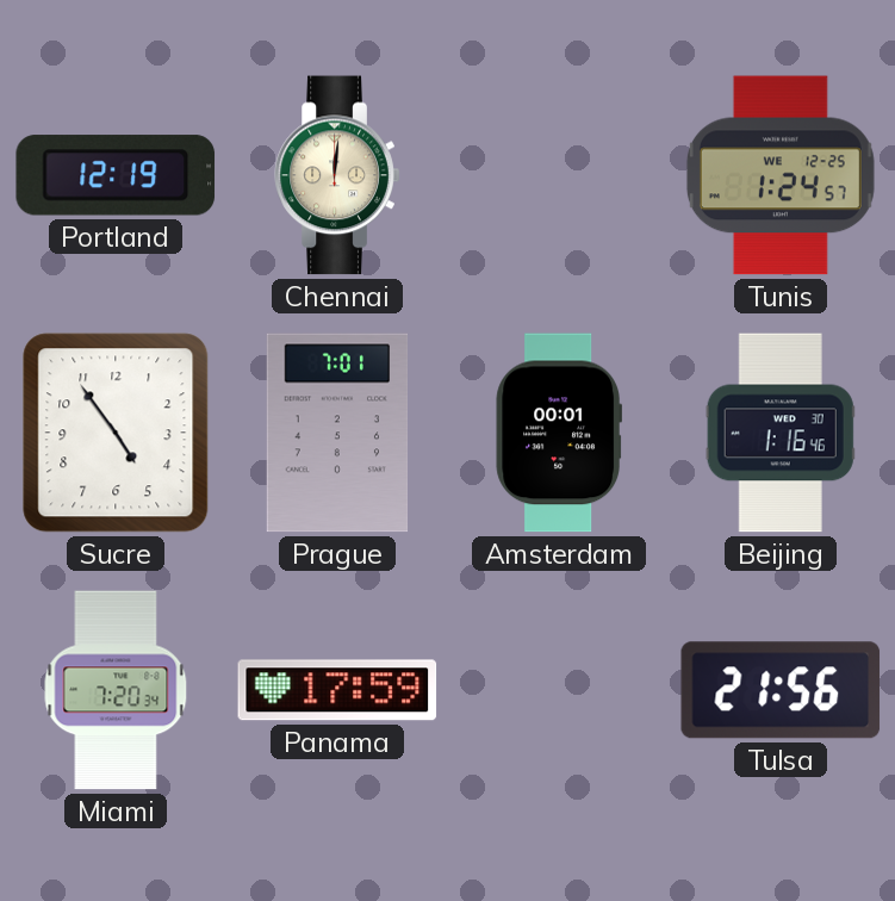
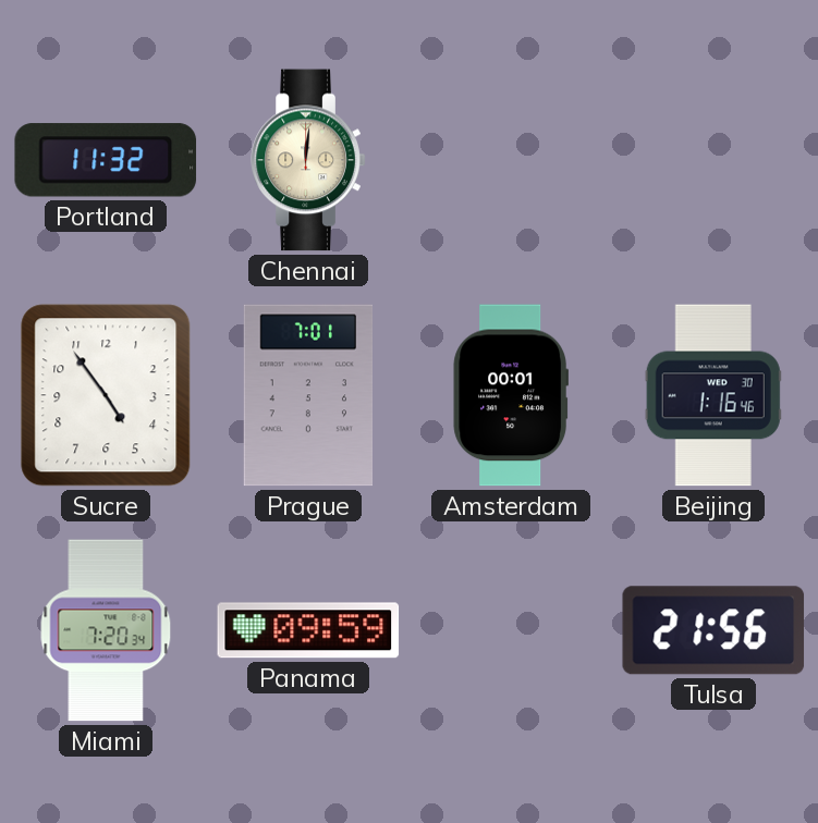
Portland: 12:19 -> 11:32 (106, 160)
Tunis: 1:24 -> none (781, 175)
Panama: 17:59 -> 09:59 (308, 630)
